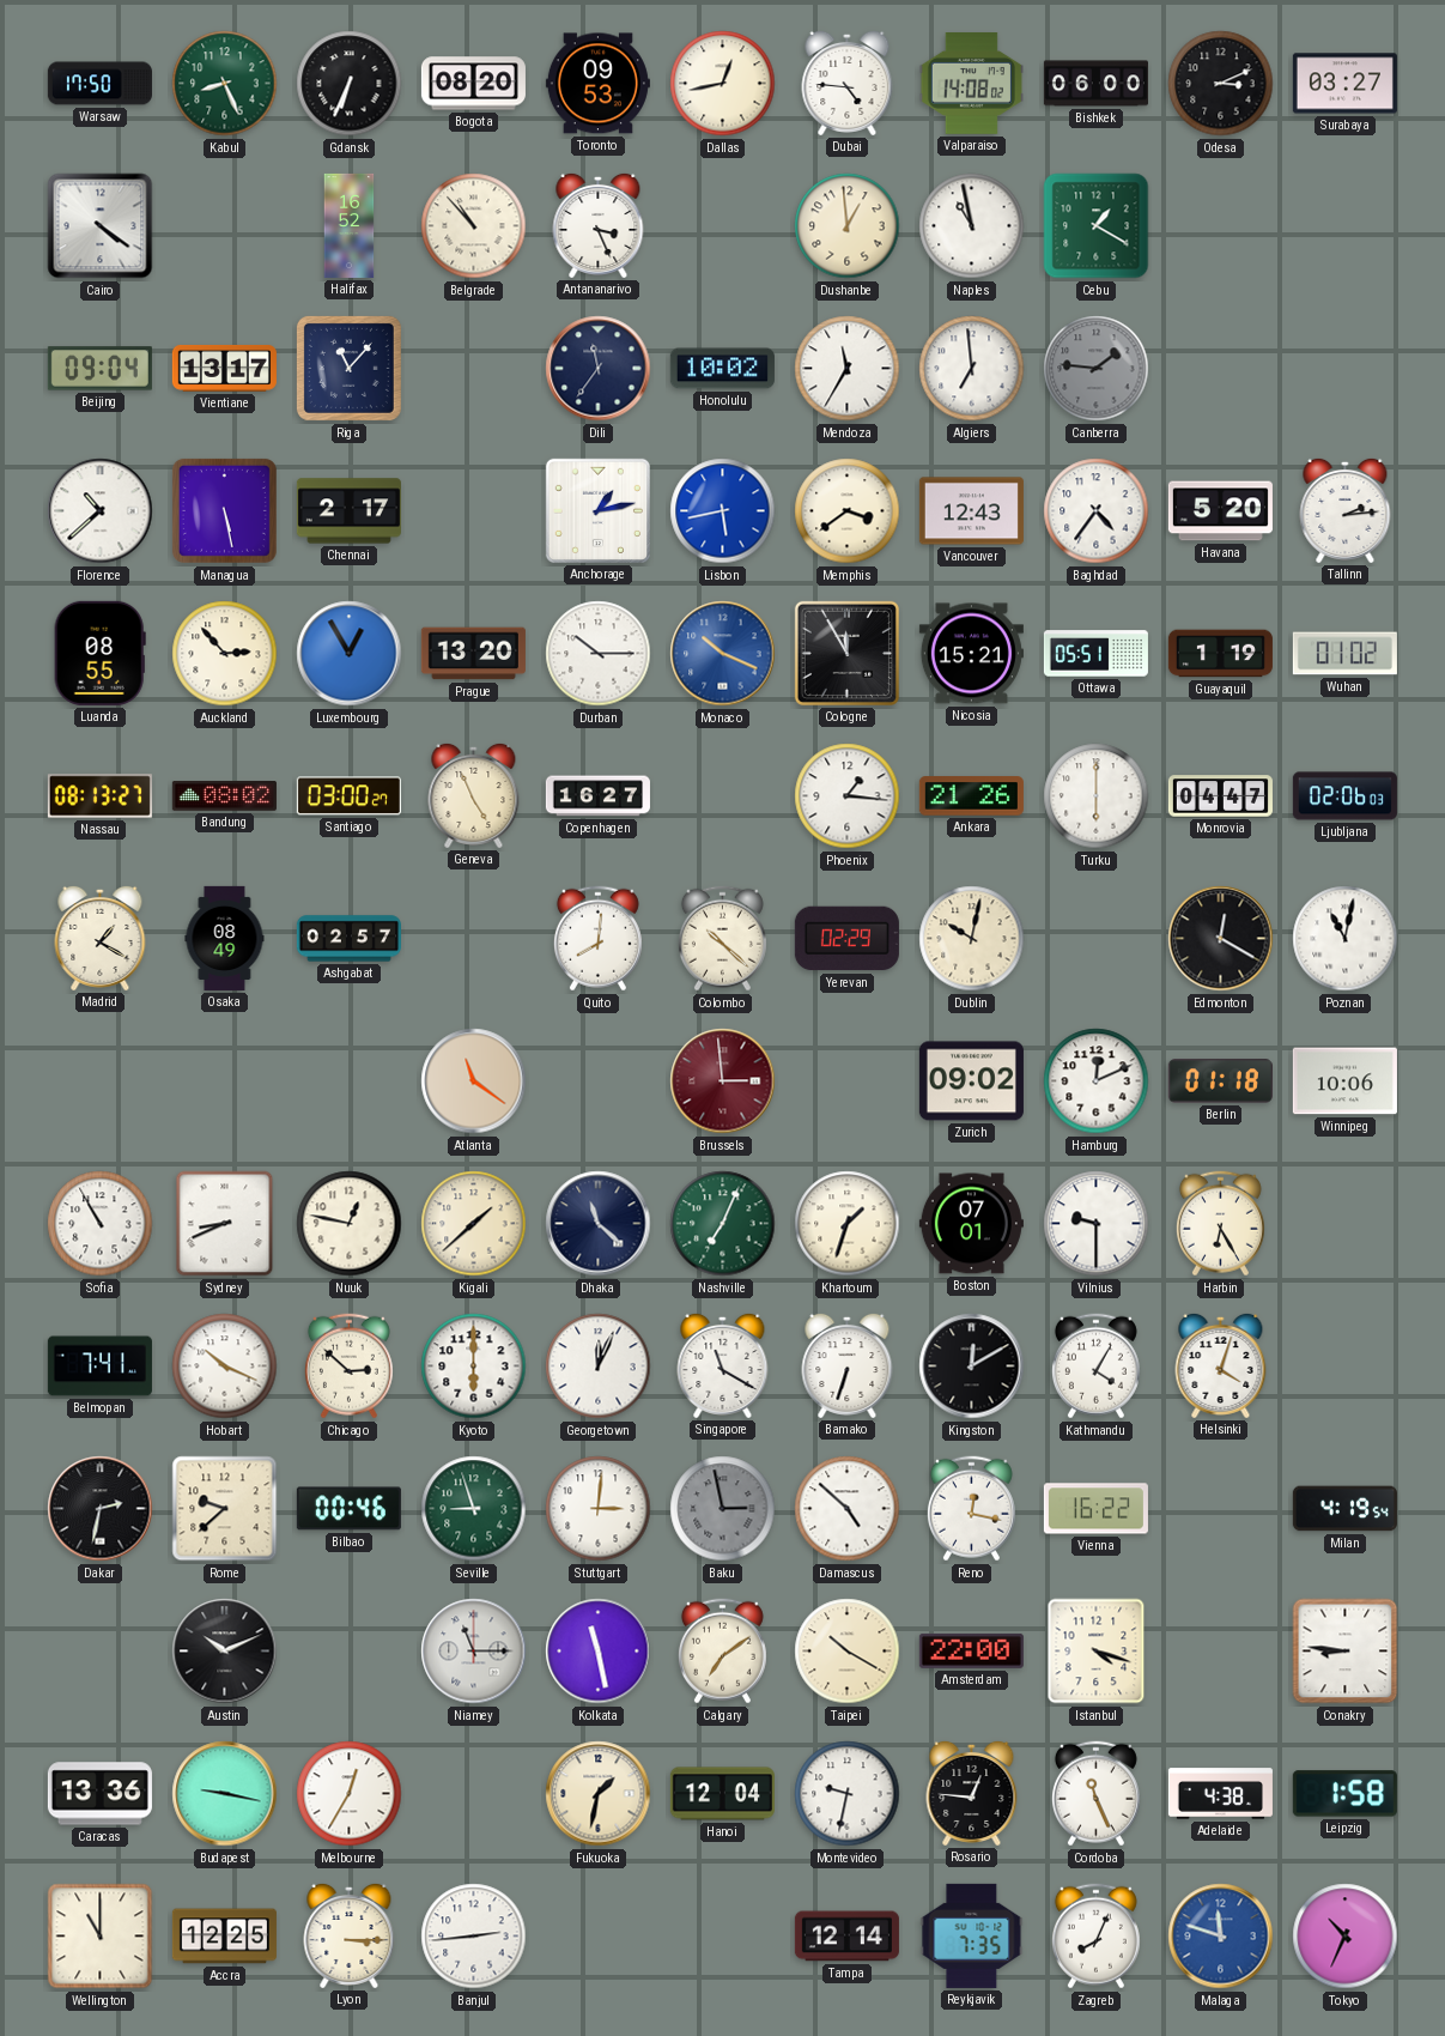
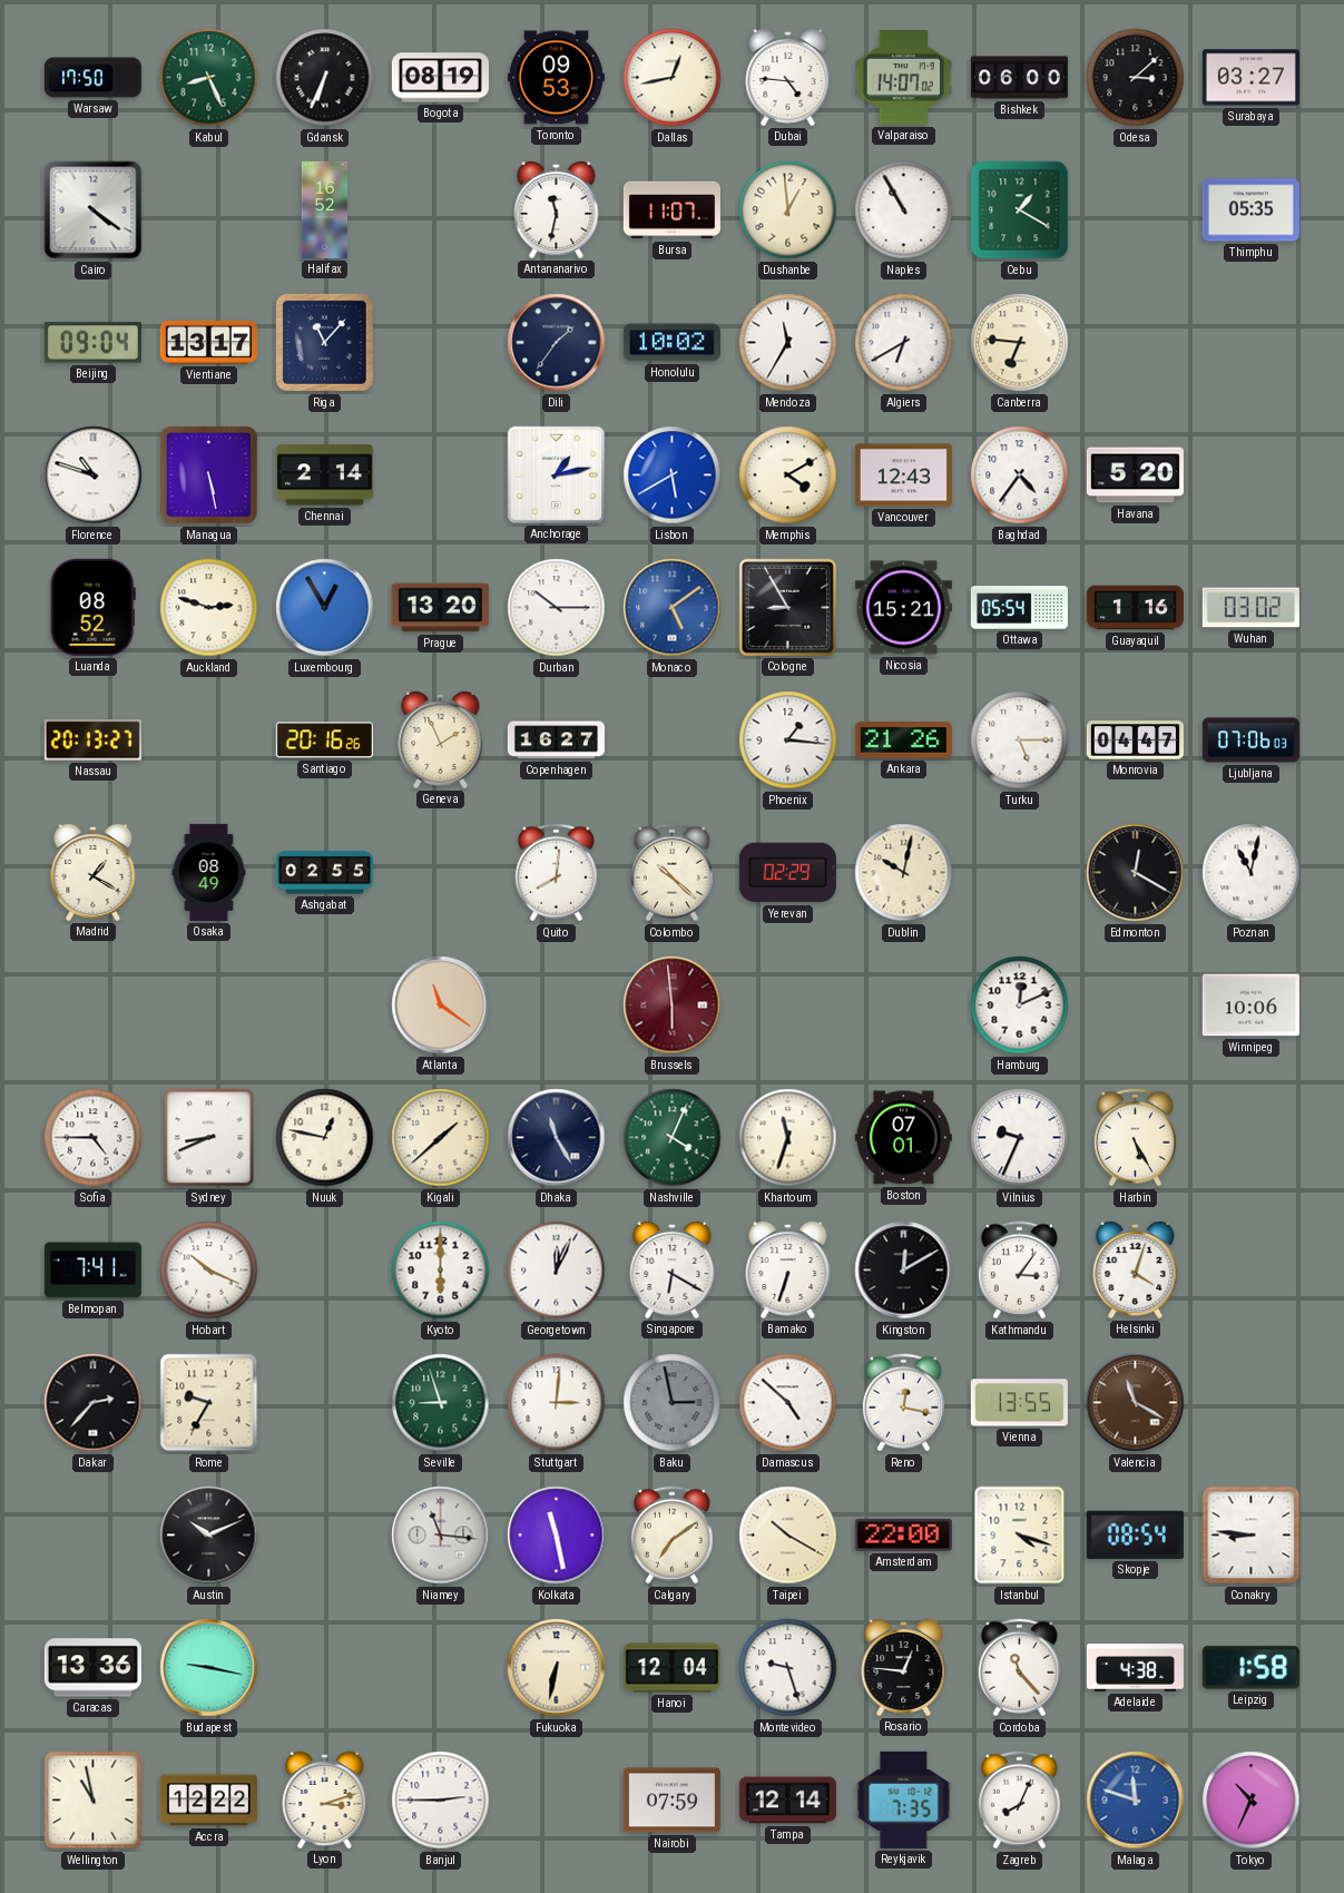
Bogota: 08:20 -> 08:19 (440, 78)
Valparaiso: 14:08 -> 14:07 (903, 78)
Odesa: 3:11 -> 3:08 (1136, 78)
Belgrade: 10:53 -> none (474, 226)
Antananarivo: 3:26 -> 11:32 (557, 209)
Bursa: none -> 11:07 (671, 210)
Naples: 10:58 -> 10:55 (904, 210)
Thimphu: none -> 05:35 (1250, 210)
Dili: 11:36 -> 1:36 (557, 343)
Algiers: 6:59 -> 6:40 (904, 343)
Canberra: 1:46 -> 6:46 (1020, 343)
Canberra dial: grey -> cream (1020, 343)
Florence: 10:38 -> 10:48 (94, 475)
Chennai: 2:17 -> 2:14 (324, 475)
Lisbon: 5:43 -> 5:40 (673, 475)
Memphis: 3:39 -> 4:10 (788, 475)
Tallinn: 2:14 -> none (1346, 510)
Luanda: 08:55 -> 08:52 (92, 607)
Auckland: 2:53 -> 2:48 (209, 608)
Monaco: 10:19 -> 5:09 (673, 608)
Cologne: 11:55 -> 8:55 (787, 607)
Ottawa: 05:51 -> 05:54 (1019, 608)
Guayaquil: 1:19 -> 1:16 (1135, 608)
Wuhan: 01:02 -> 03:02 (1250, 608)
Nassau: 08:13 -> 20:13 (92, 740)
Bandung: 08:02 -> none (224, 796)
Santiago: 03:00 -> 20:16 (324, 740)
Geneva: 4:56 -> 1:56 (441, 739)
Turku: 6:00 -> 5:15 (1020, 740)
Ljubljana: 02:06 -> 07:06 (1250, 740)
Ashgabat: 02:57 -> 02:55 (324, 873)
Brussels: 2:59 -> 5:59 (673, 1006)
Zurich: 09:02 -> none (971, 1081)
Berlin: 01:18 -> none (1220, 1081)
Sofia: 10:55 -> 4:45 (94, 1138)
Dhaka: 11:22 -> 11:25 (557, 1138)
Nashville: 7:04 -> 4:04 (673, 1138)
Khartoum: 1:33 -> 11:33 (788, 1138)
Vilnius: 9:30 -> 9:34 (1020, 1138)
Harbin: 6:25 -> 5:25 (1135, 1138)
Chicago: 2:52 -> none (348, 1367)
Singapore: 11:20 -> 6:20 (673, 1269)
Kathmandu: 4:05 -> 3:06 (1019, 1271)
Dakar: 2:32 -> 2:37 (94, 1403)
Rome: 9:38 -> 9:35 (209, 1403)
Bilbao: 00:46 -> none (348, 1509)
Vienna: 16:22 -> 13:55 (1019, 1403)
Valencia: none -> 11:20 (1136, 1403)
Milan: 4:19 -> none (1344, 1509)
Niamey: 11:15 -> 11:16 (441, 1536)
Skopje: none -> 08:54 (1135, 1534)
Melbourne: 12:35 -> none (350, 1794)
Fukuoka: 1:32 -> 6:32 (557, 1668)
Montevideo: 9:32 -> 9:27 (788, 1668)
Cordoba: 11:26 -> 11:23 (1019, 1668)
Wellington: 11:00 -> 10:58 (94, 1801)
Accra: 12:25 -> 12:22 (208, 1801)
Lyon: 3:15 -> 3:12 (325, 1799)
Banjul: 2:44 -> 2:45 (441, 1801)
Nairobi: none -> 07:59 (671, 1801)
